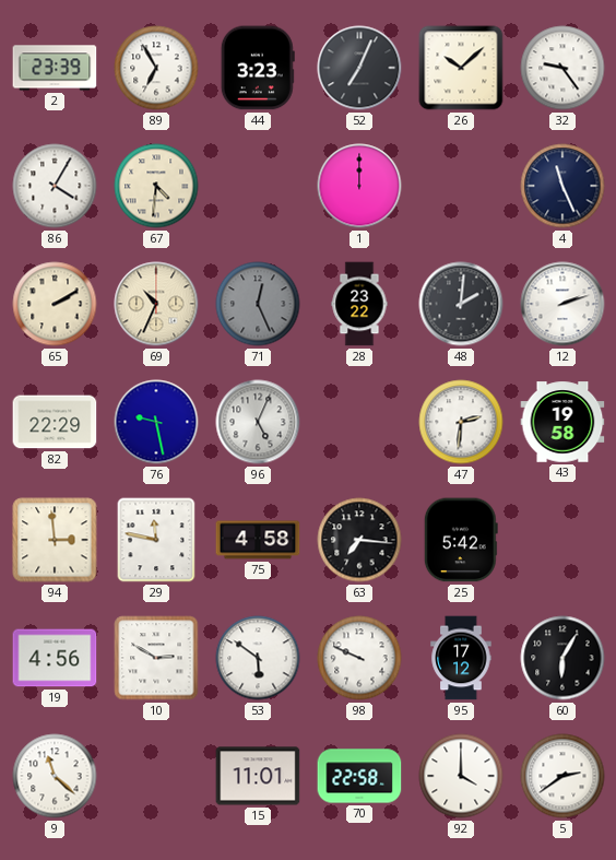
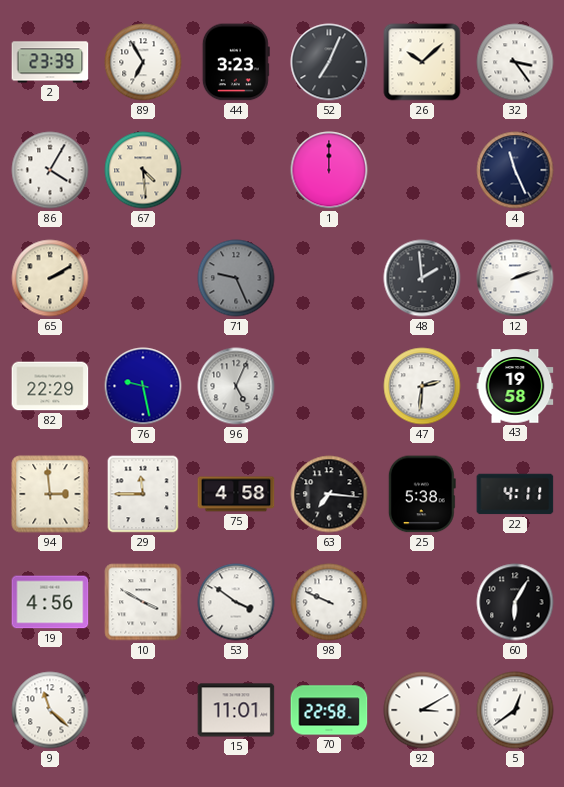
32: 9:24 -> 3:24 (515, 62)
67: 4:31 -> 4:29 (143, 170)
69: 10:34 -> none (156, 304)
71: 12:26 -> 9:26 (236, 278)
28: 23:22 -> none (359, 304)
48: 2:01 -> 1:59 (422, 278)
29: 11:47 -> 11:45 (143, 494)
25: 5:42 -> 5:38 (422, 494)
22: none -> 4:11 (515, 494)
10: 2:50 -> 3:50 (143, 602)
53: 5:51 -> 3:51 (236, 602)
95: 17:12 -> none (461, 658)
92: 4:00 -> 3:10 (422, 710)
5: 2:39 -> 12:39 (515, 710)
